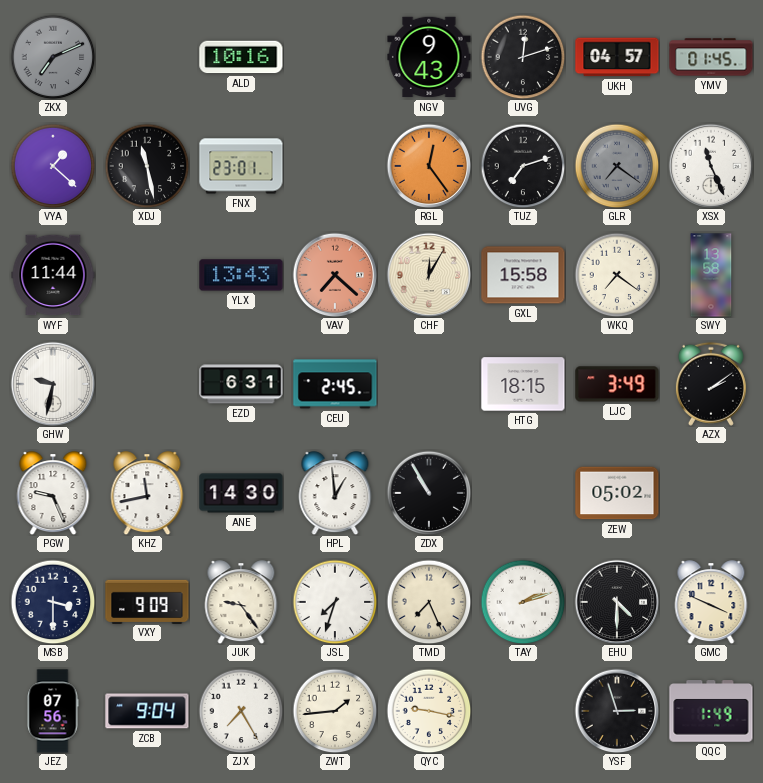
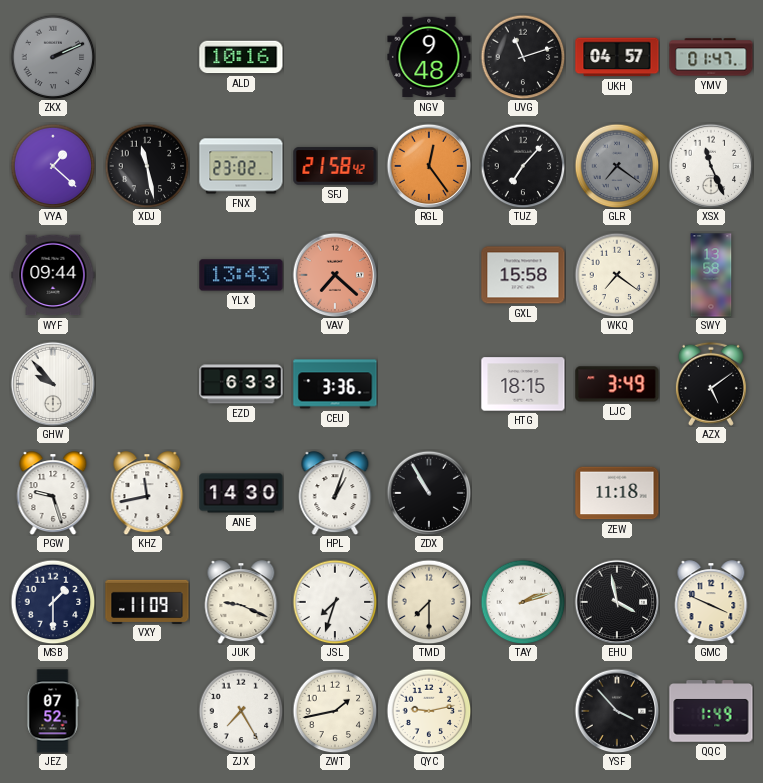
ZKX: 7:11 -> 2:11 (53, 57)
NGV: 9:43 -> 9:48 (429, 57)
UVG: 12:12 -> 11:12 (523, 57)
YMV: 01:45 -> 01:47 (711, 57)
FNX: 23:01 -> 23:02 (241, 166)
SFJ: none -> 21:58 (335, 166)
TUZ: 7:12 -> 7:07 (523, 166)
WYF: 11:44 -> 09:44 (53, 275)
CHF: 12:05 -> none (429, 275)
GHW: 9:32 -> 9:53 (53, 384)
EZD: 6:31 -> 6:33 (241, 384)
CEU: 2:45 -> 3:36 (335, 384)
AZX: 2:09 -> 5:09 (711, 384)
PGW: 9:26 -> 9:27 (53, 493)
HPL: 12:59 -> 1:03 (335, 493)
ZEW: 05:02 -> 11:18 (617, 493)
MSB: 3:30 -> 1:30 (53, 602)
VXY: 9:09 -> 11:09 (147, 601)
JUK: 9:24 -> 9:19 (241, 602)
TMD: 7:26 -> 7:30 (429, 602)
EHU: 4:30 -> 3:58 (617, 602)
JEZ: 07:56 -> 07:52 (53, 711)
ZCB: 9:04 -> none (147, 711)
ZWT: 1:44 -> 1:43 (335, 711)
QYC: 9:17 -> 9:13 (429, 711)
YSF: 2:57 -> 3:53 (617, 711)
